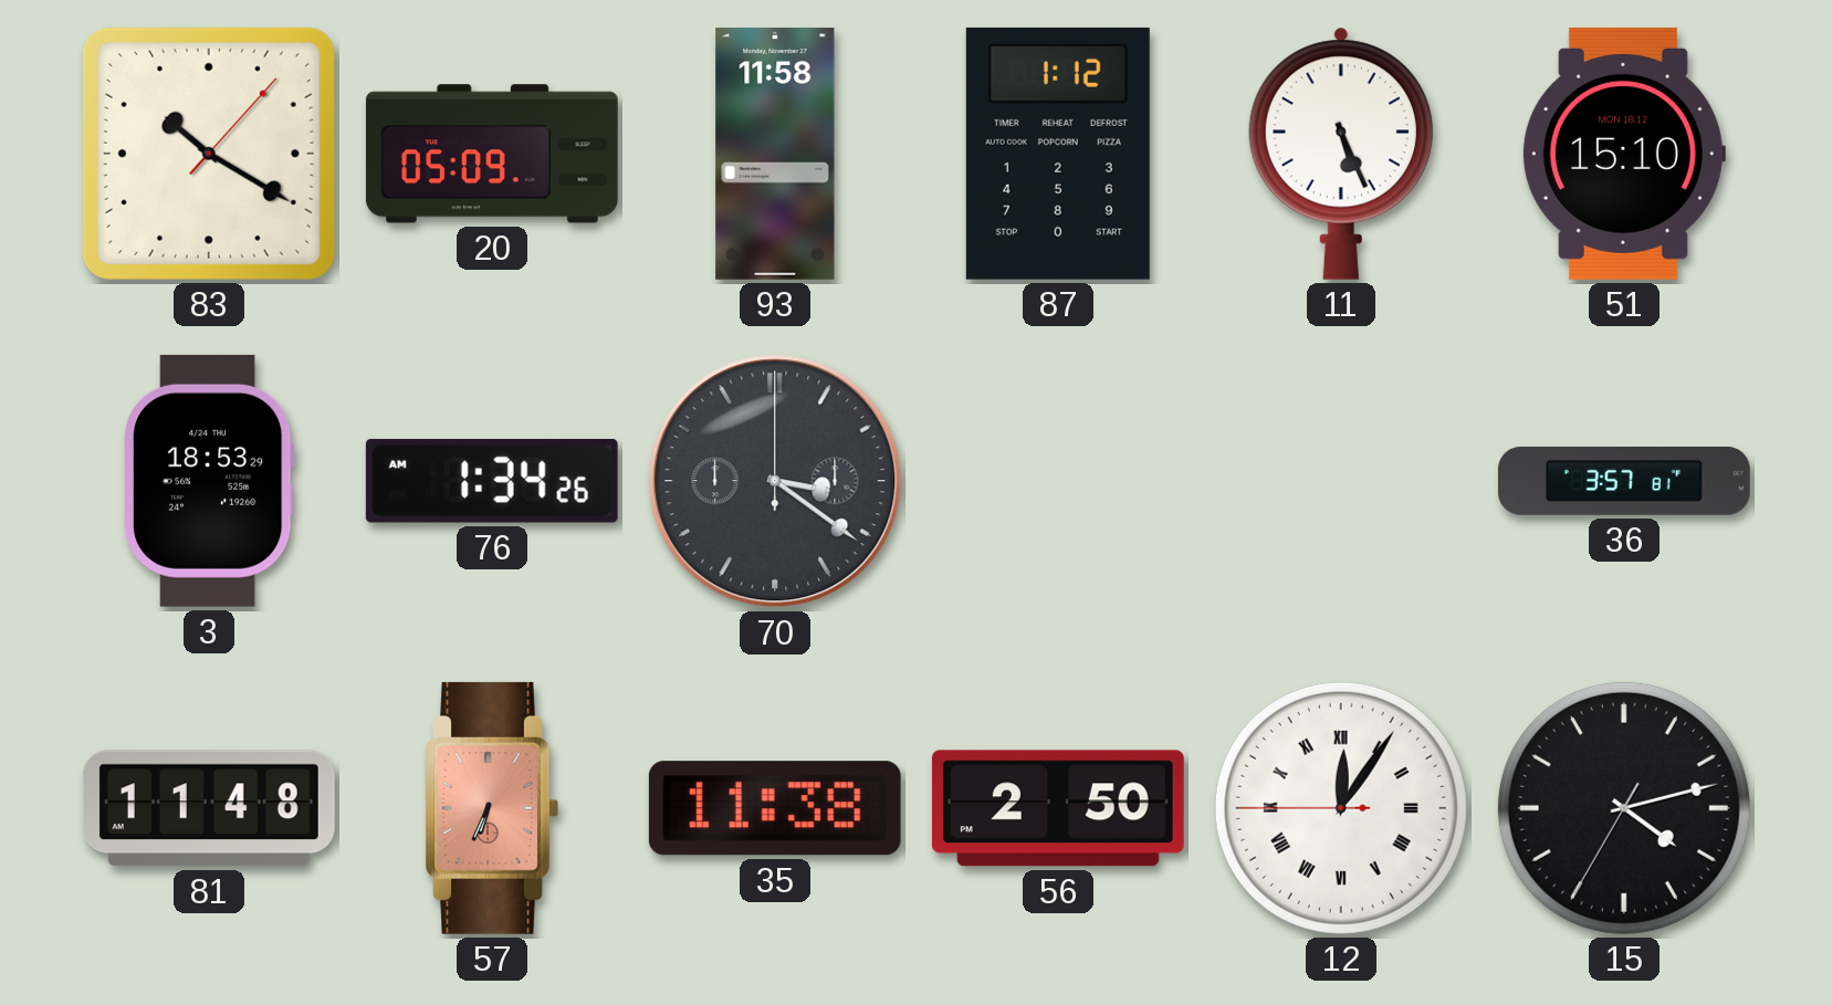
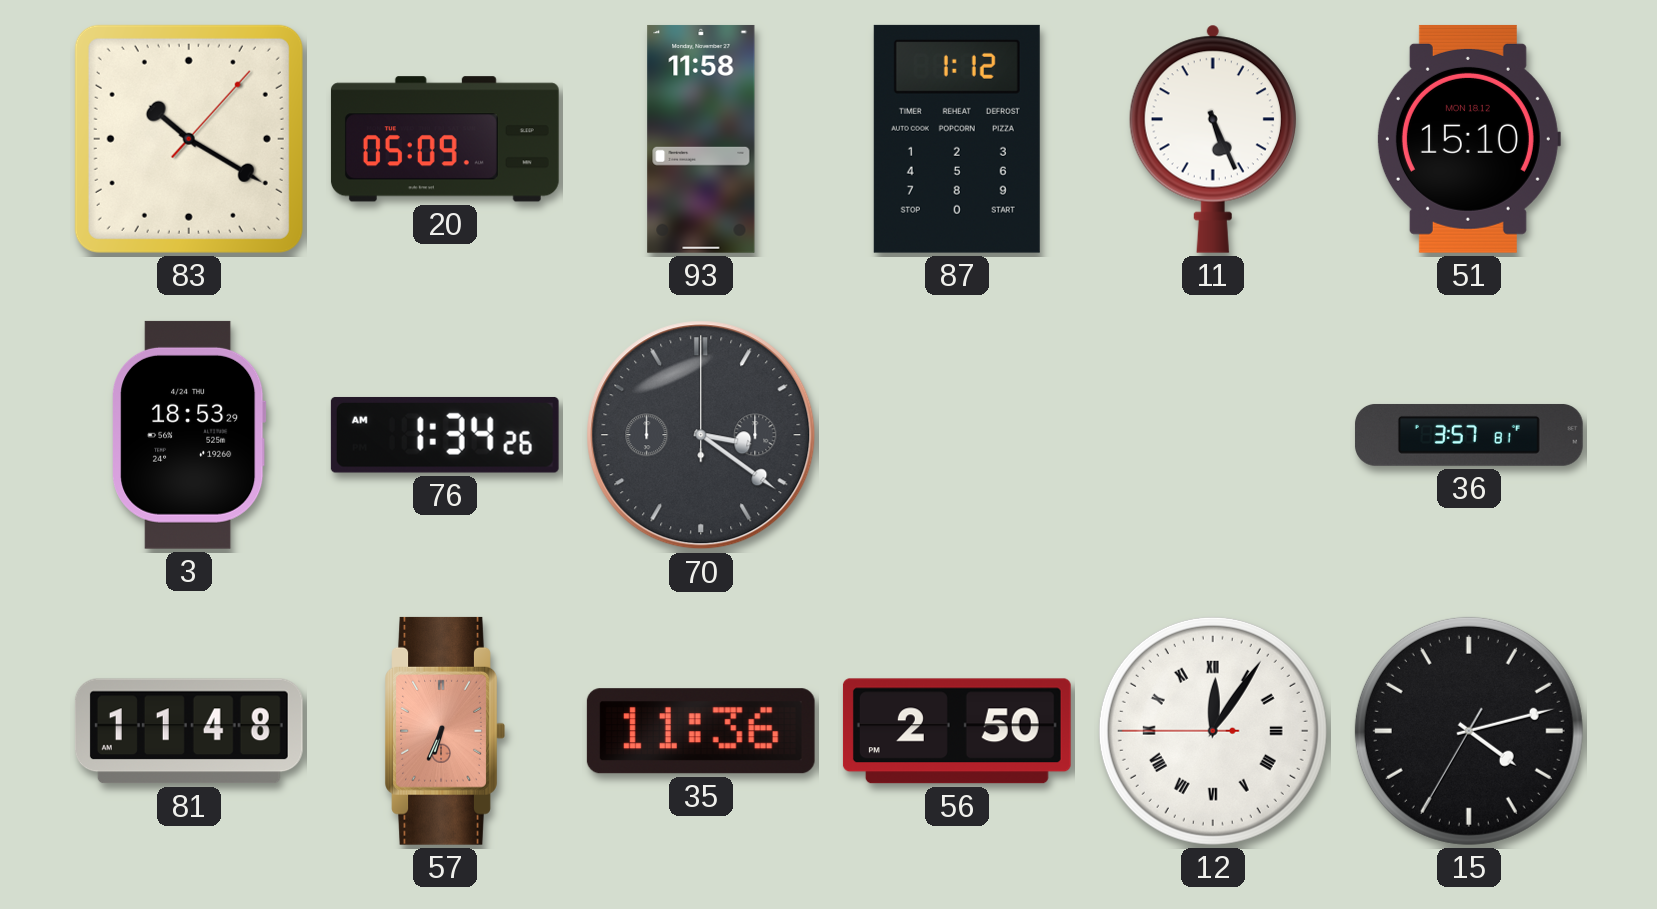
35: 11:38 -> 11:36 (701, 731)
